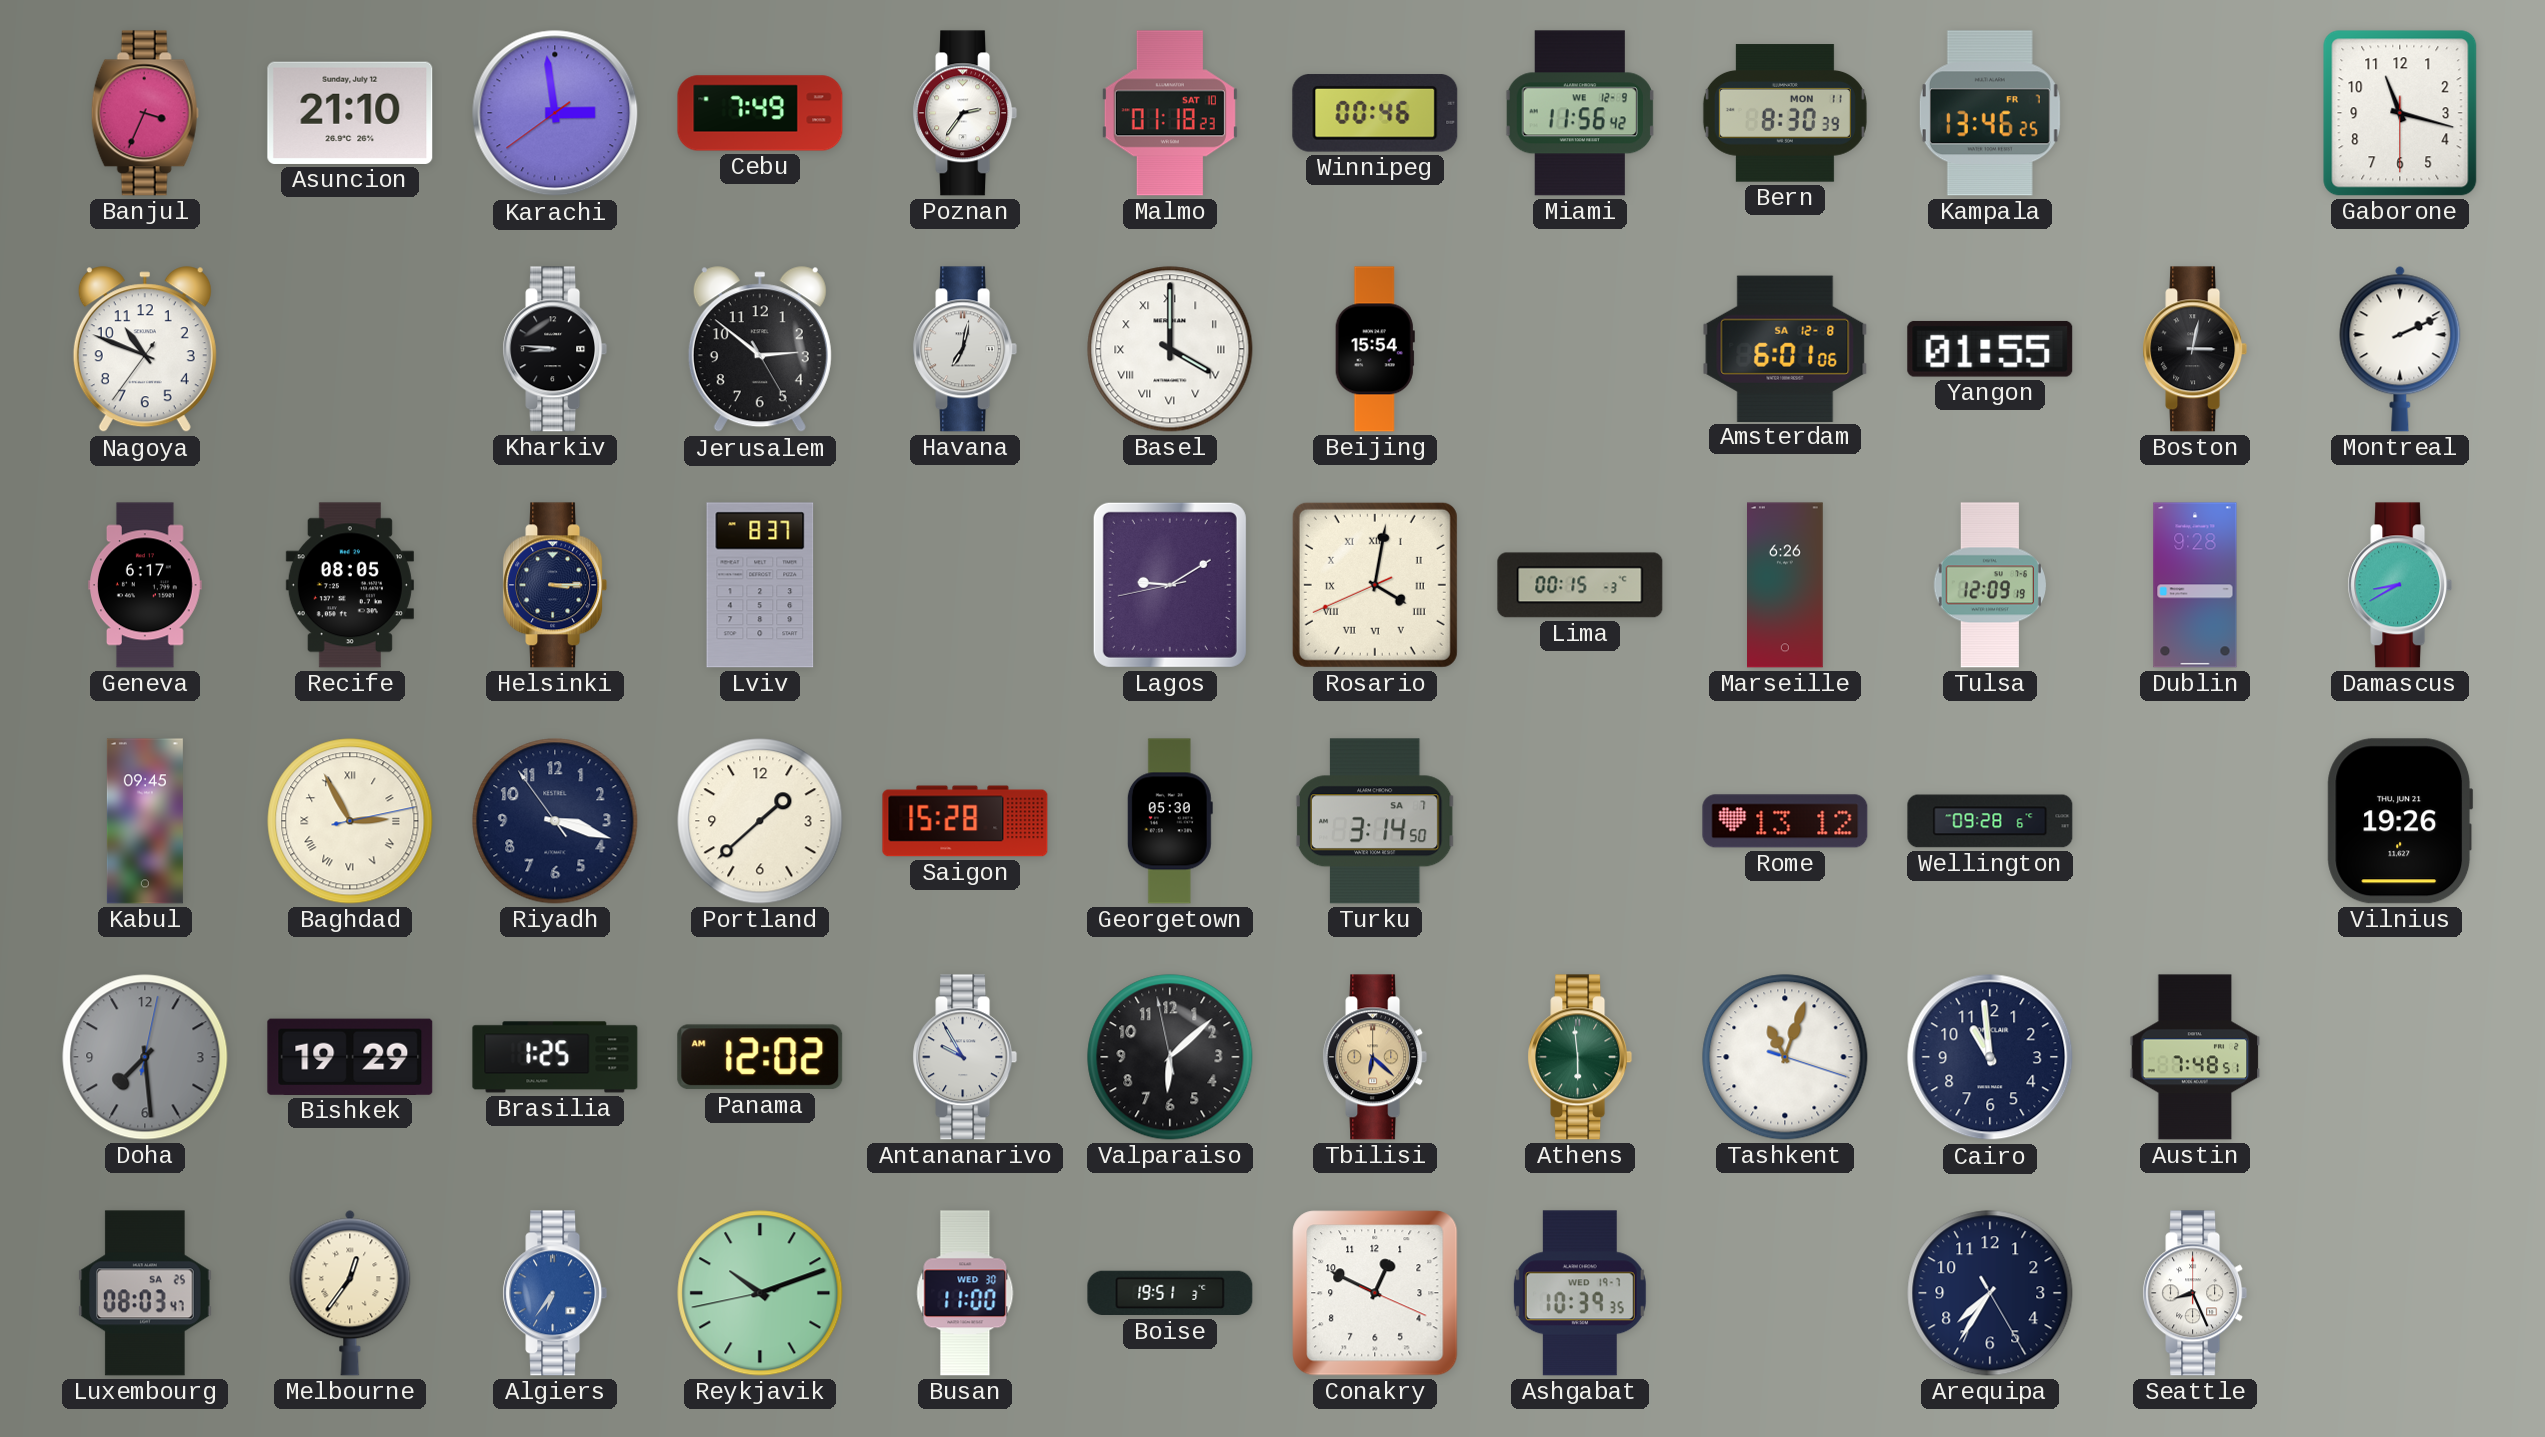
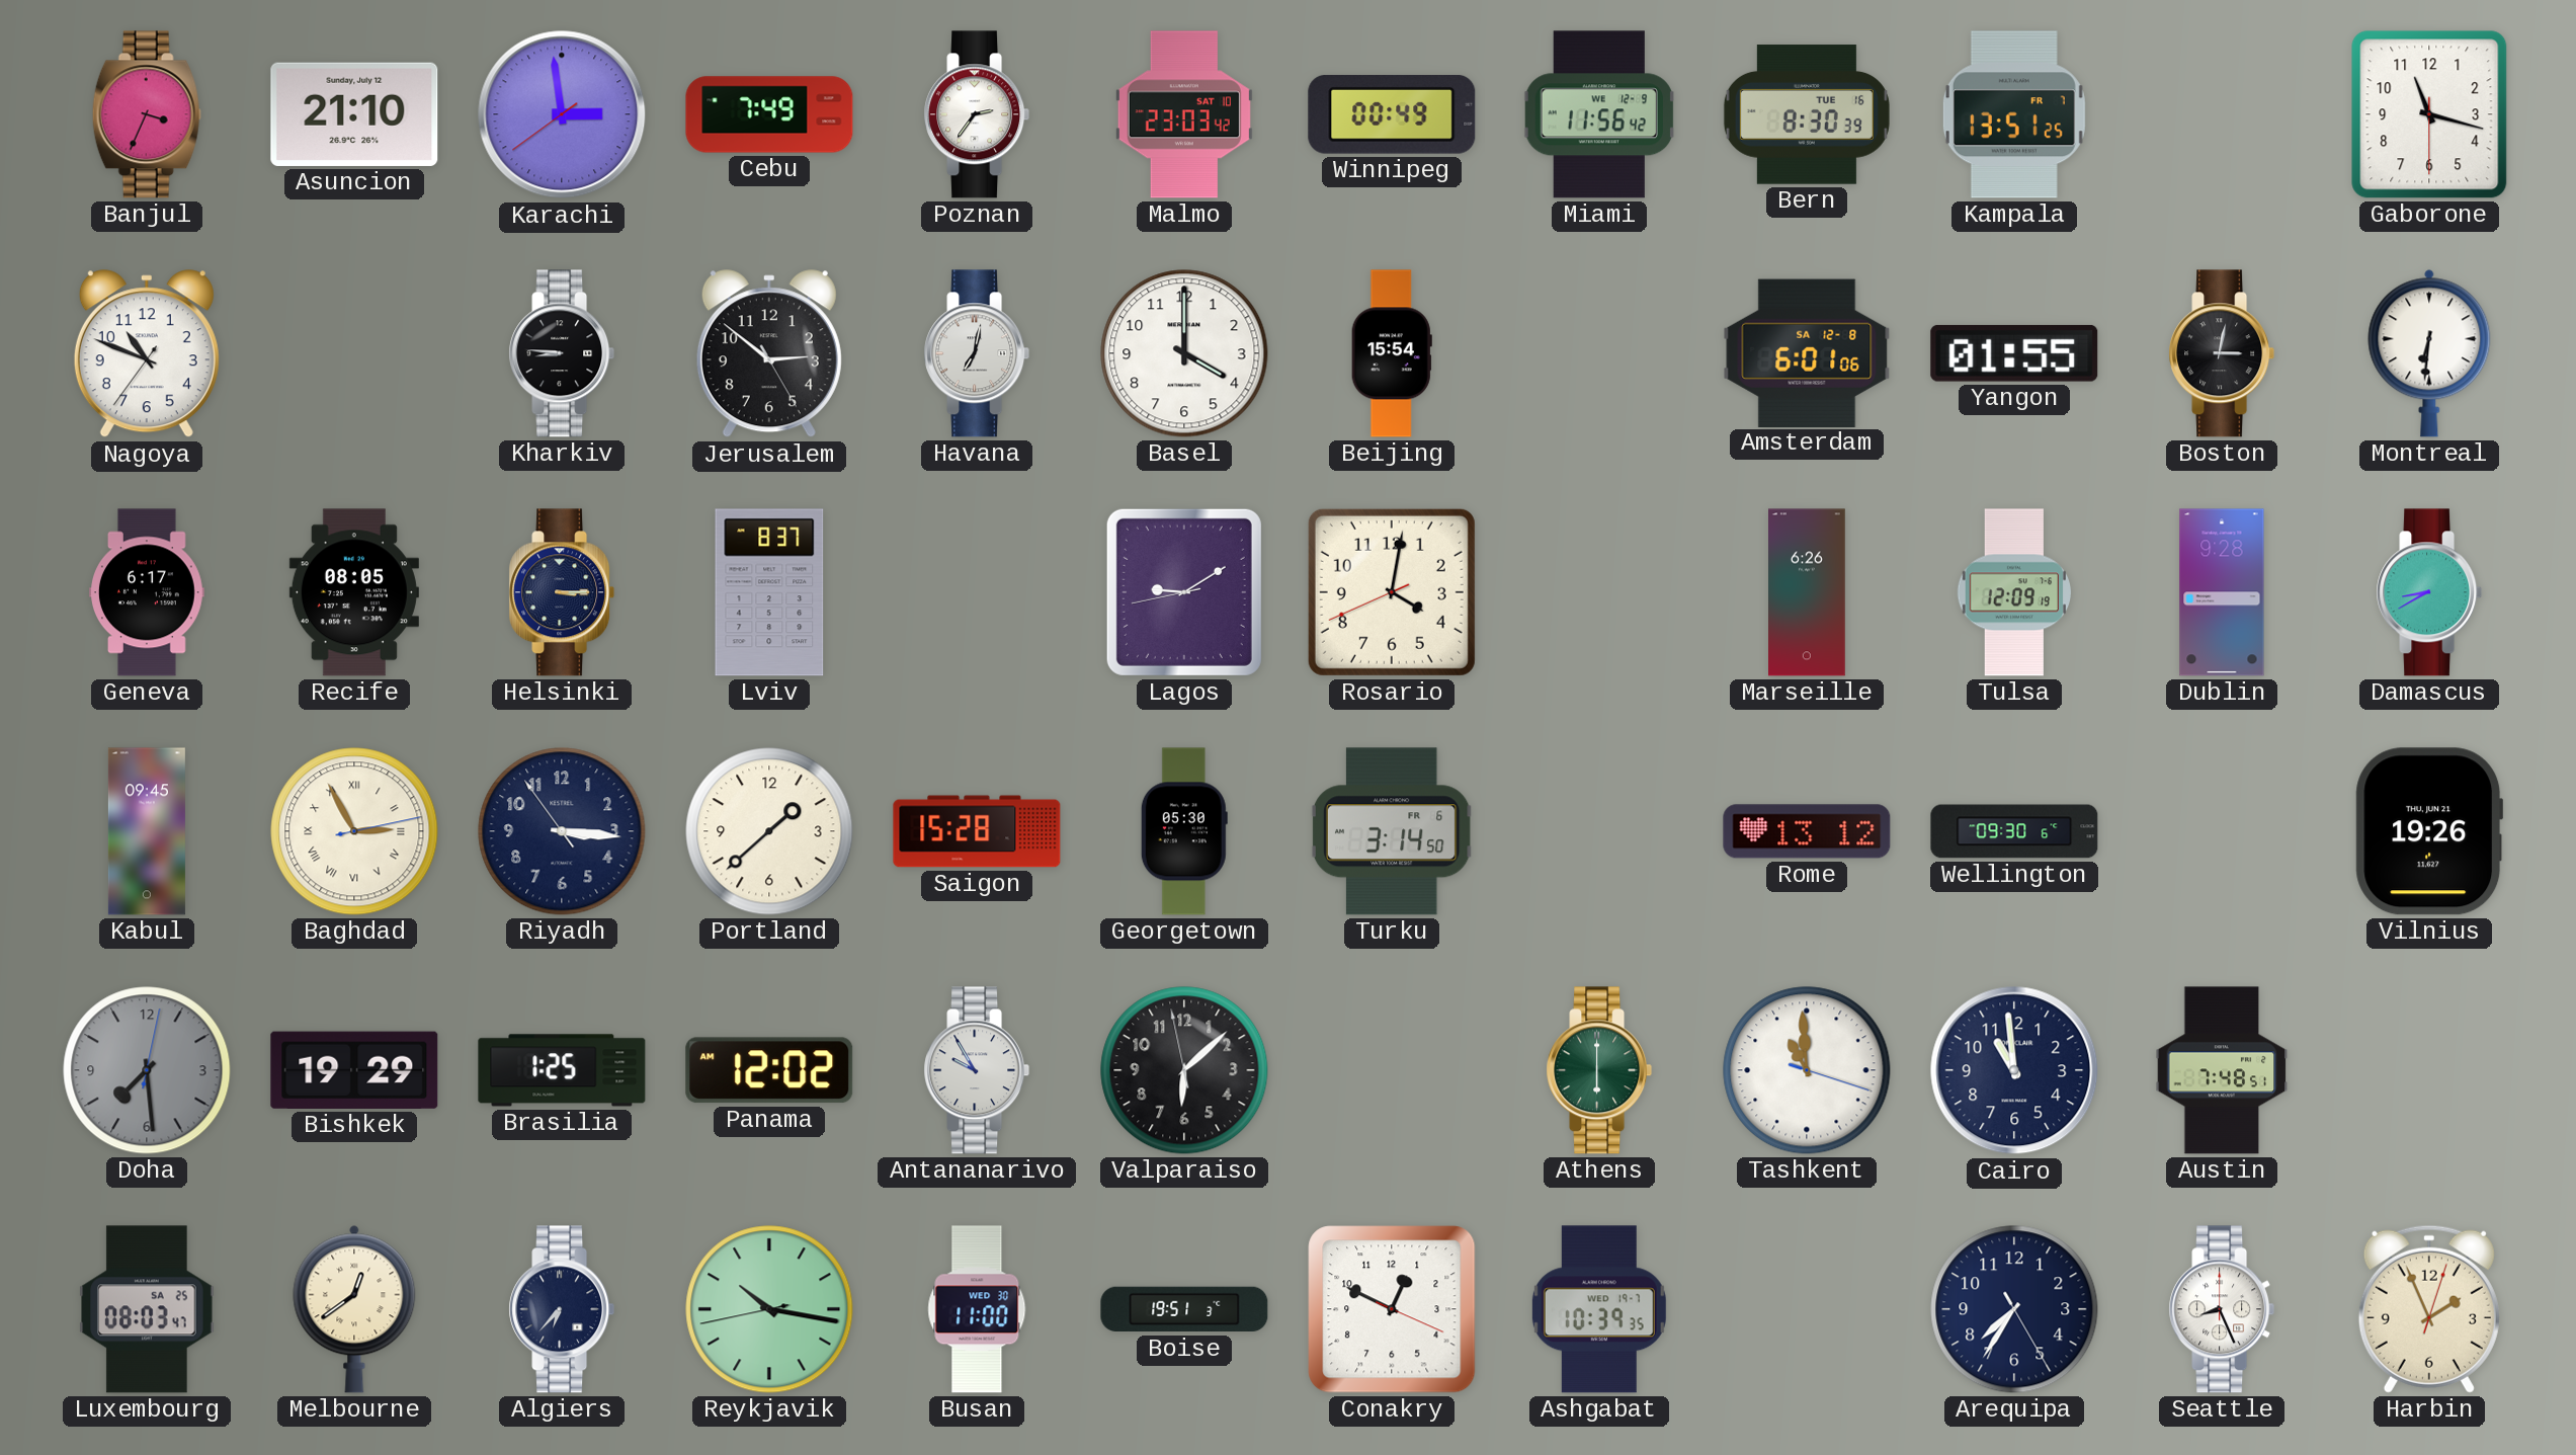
Malmo: 01:18 -> 23:03 (1184, 114)
Winnipeg: 00:46 -> 00:49 (1392, 115)
Bern date: MON 11 -> TUE 16 (1807, 114)
Kampala: 13:46 -> 13:51 (2014, 114)
Basel numerals: Roman -> Arabic (1184, 353)
Montreal: 2:11 -> 6:31 (2429, 353)
Rosario numerals: Roman -> Arabic (1392, 592)
Lima: 00:15 -> none (1580, 585)
Riyadh: 3:17 -> 3:15 (562, 831)
Turku date: SA 7 -> FR 6 (1392, 831)
Wellington: 09:28 -> 09:30 (2014, 831)
Tbilisi: 6:22 -> none (1375, 1057)
Athens: 5:59 -> 6:00 (1599, 1070)
Tashkent: 11:03 -> 10:59 (1807, 1070)
Melbourne: 12:36 -> 12:39 (354, 1309)
Algiers: 6:36 -> 6:37 (562, 1309)
Algiers dial: blue -> navy (562, 1309)
Reykjavik: 10:11 -> 10:16 (769, 1309)
Harbin: none -> 1:56 (2429, 1309)
